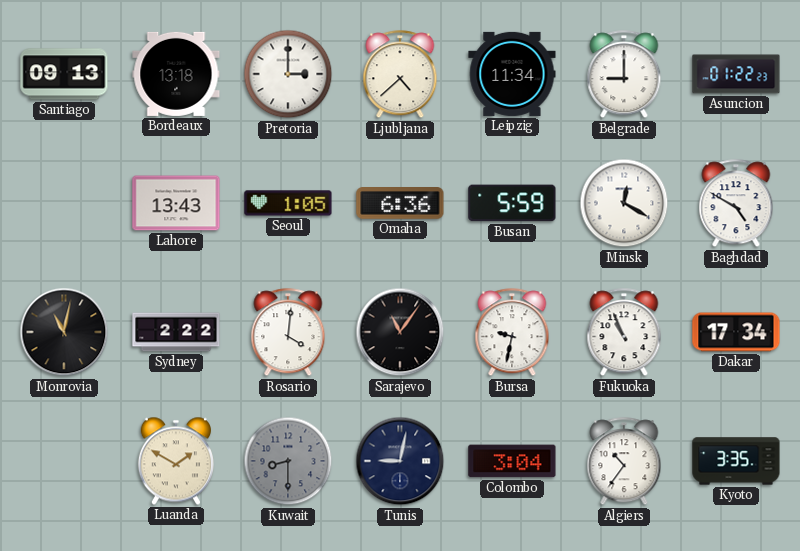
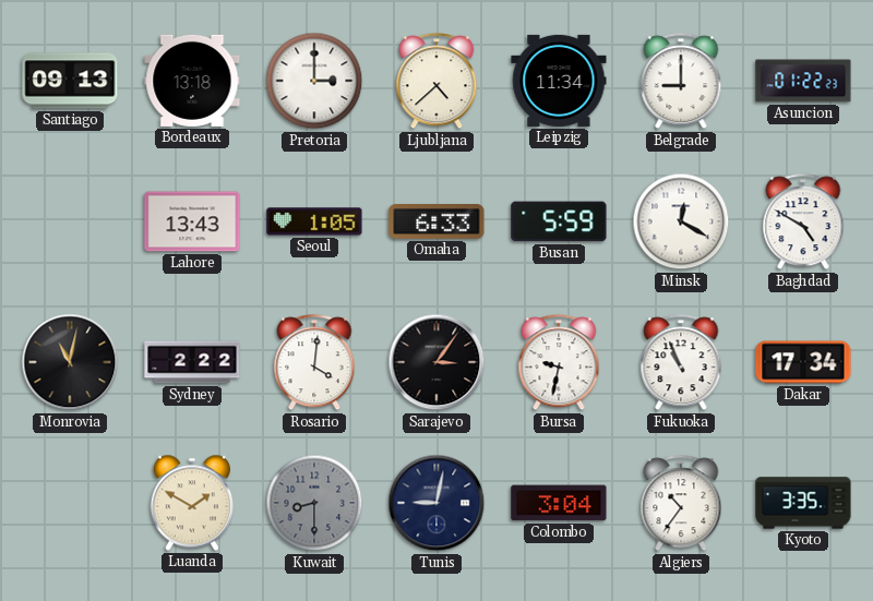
Omaha: 6:36 -> 6:33 (436, 223)
Sarajevo: 11:06 -> 3:06 (436, 362)
